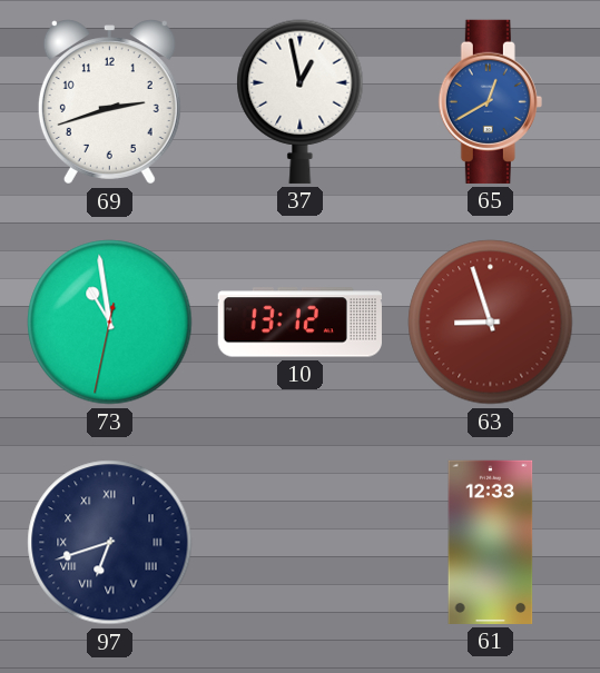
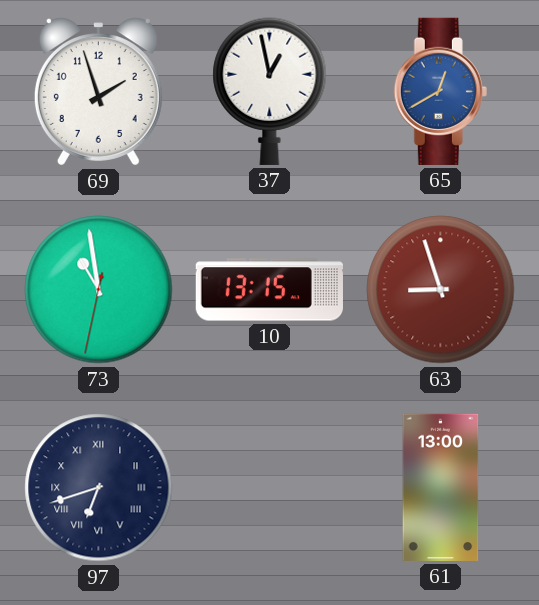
69: 2:42 -> 1:57 (98, 92)
10: 13:12 -> 13:15 (269, 290)
61: 12:33 -> 13:00 (441, 487)
